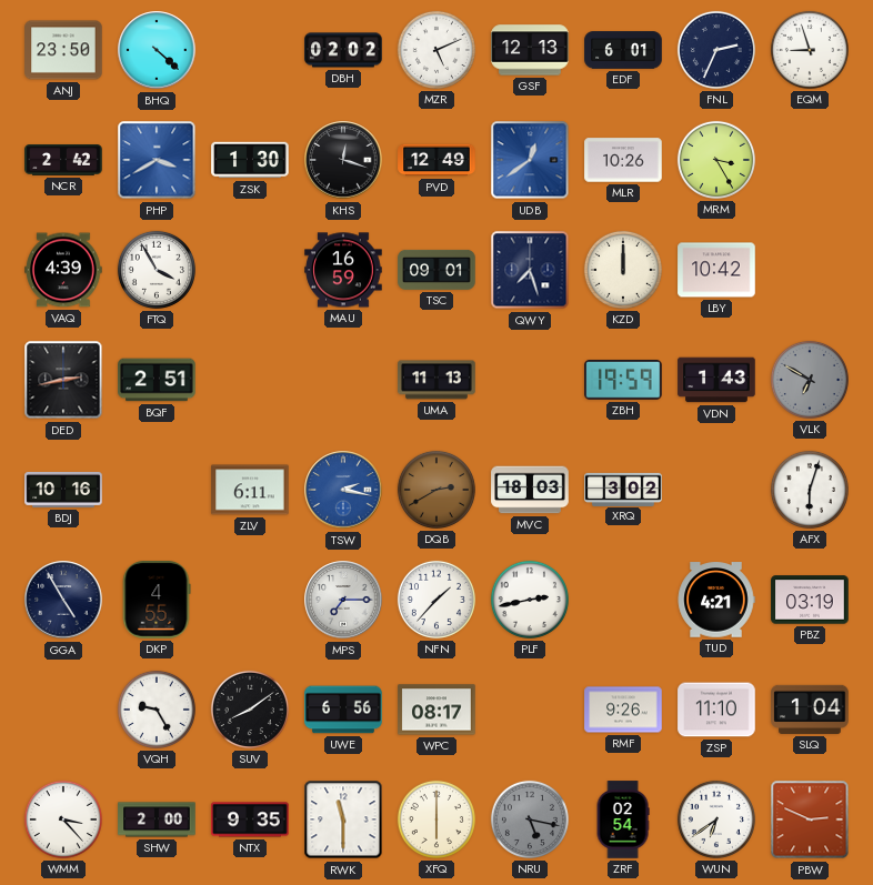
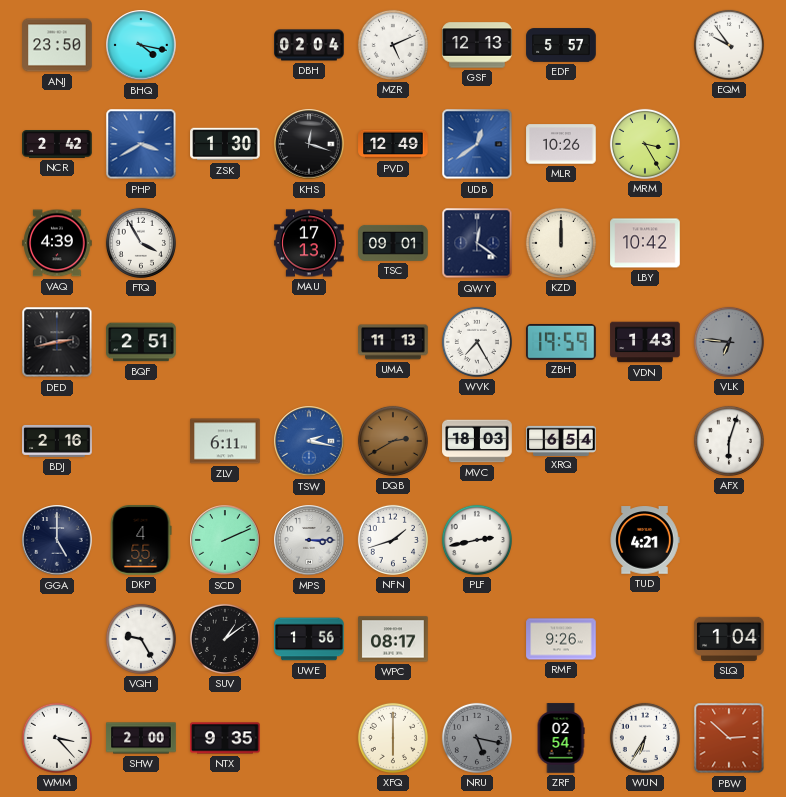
BHQ: 4:22 -> 4:17 (141, 45)
DBH: 02:02 -> 02:04 (309, 45)
EDF: 6:01 -> 5:57 (561, 45)
FNL: 2:34 -> none (716, 50)
EQM: 8:57 -> 9:54 (729, 45)
MAU: 16:59 -> 17:13 (309, 243)
QWY: 7:27 -> 12:21 (477, 243)
WVK: none -> 7:25 (477, 342)
VLK: 6:50 -> 6:46 (729, 342)
BDJ: 10:16 -> 2:16 (57, 441)
XRQ: 3:02 -> 6:54 (561, 440)
GGA: 4:55 -> 5:00 (57, 540)
SCD: none -> 2:11 (225, 540)
MPS: 7:15 -> 3:15 (309, 540)
NFN: 1:37 -> 1:42 (393, 540)
PBZ: 03:19 -> none (810, 600)
SUV: 8:09 -> 1:09 (225, 639)
UWE: 6:56 -> 1:56 (309, 639)
ZSP: 11:10 -> none (716, 710)
RWK: 11:30 -> none (343, 819)
WUN: 6:39 -> 6:35 (645, 738)
PBW: 2:49 -> 2:52 (729, 738)
